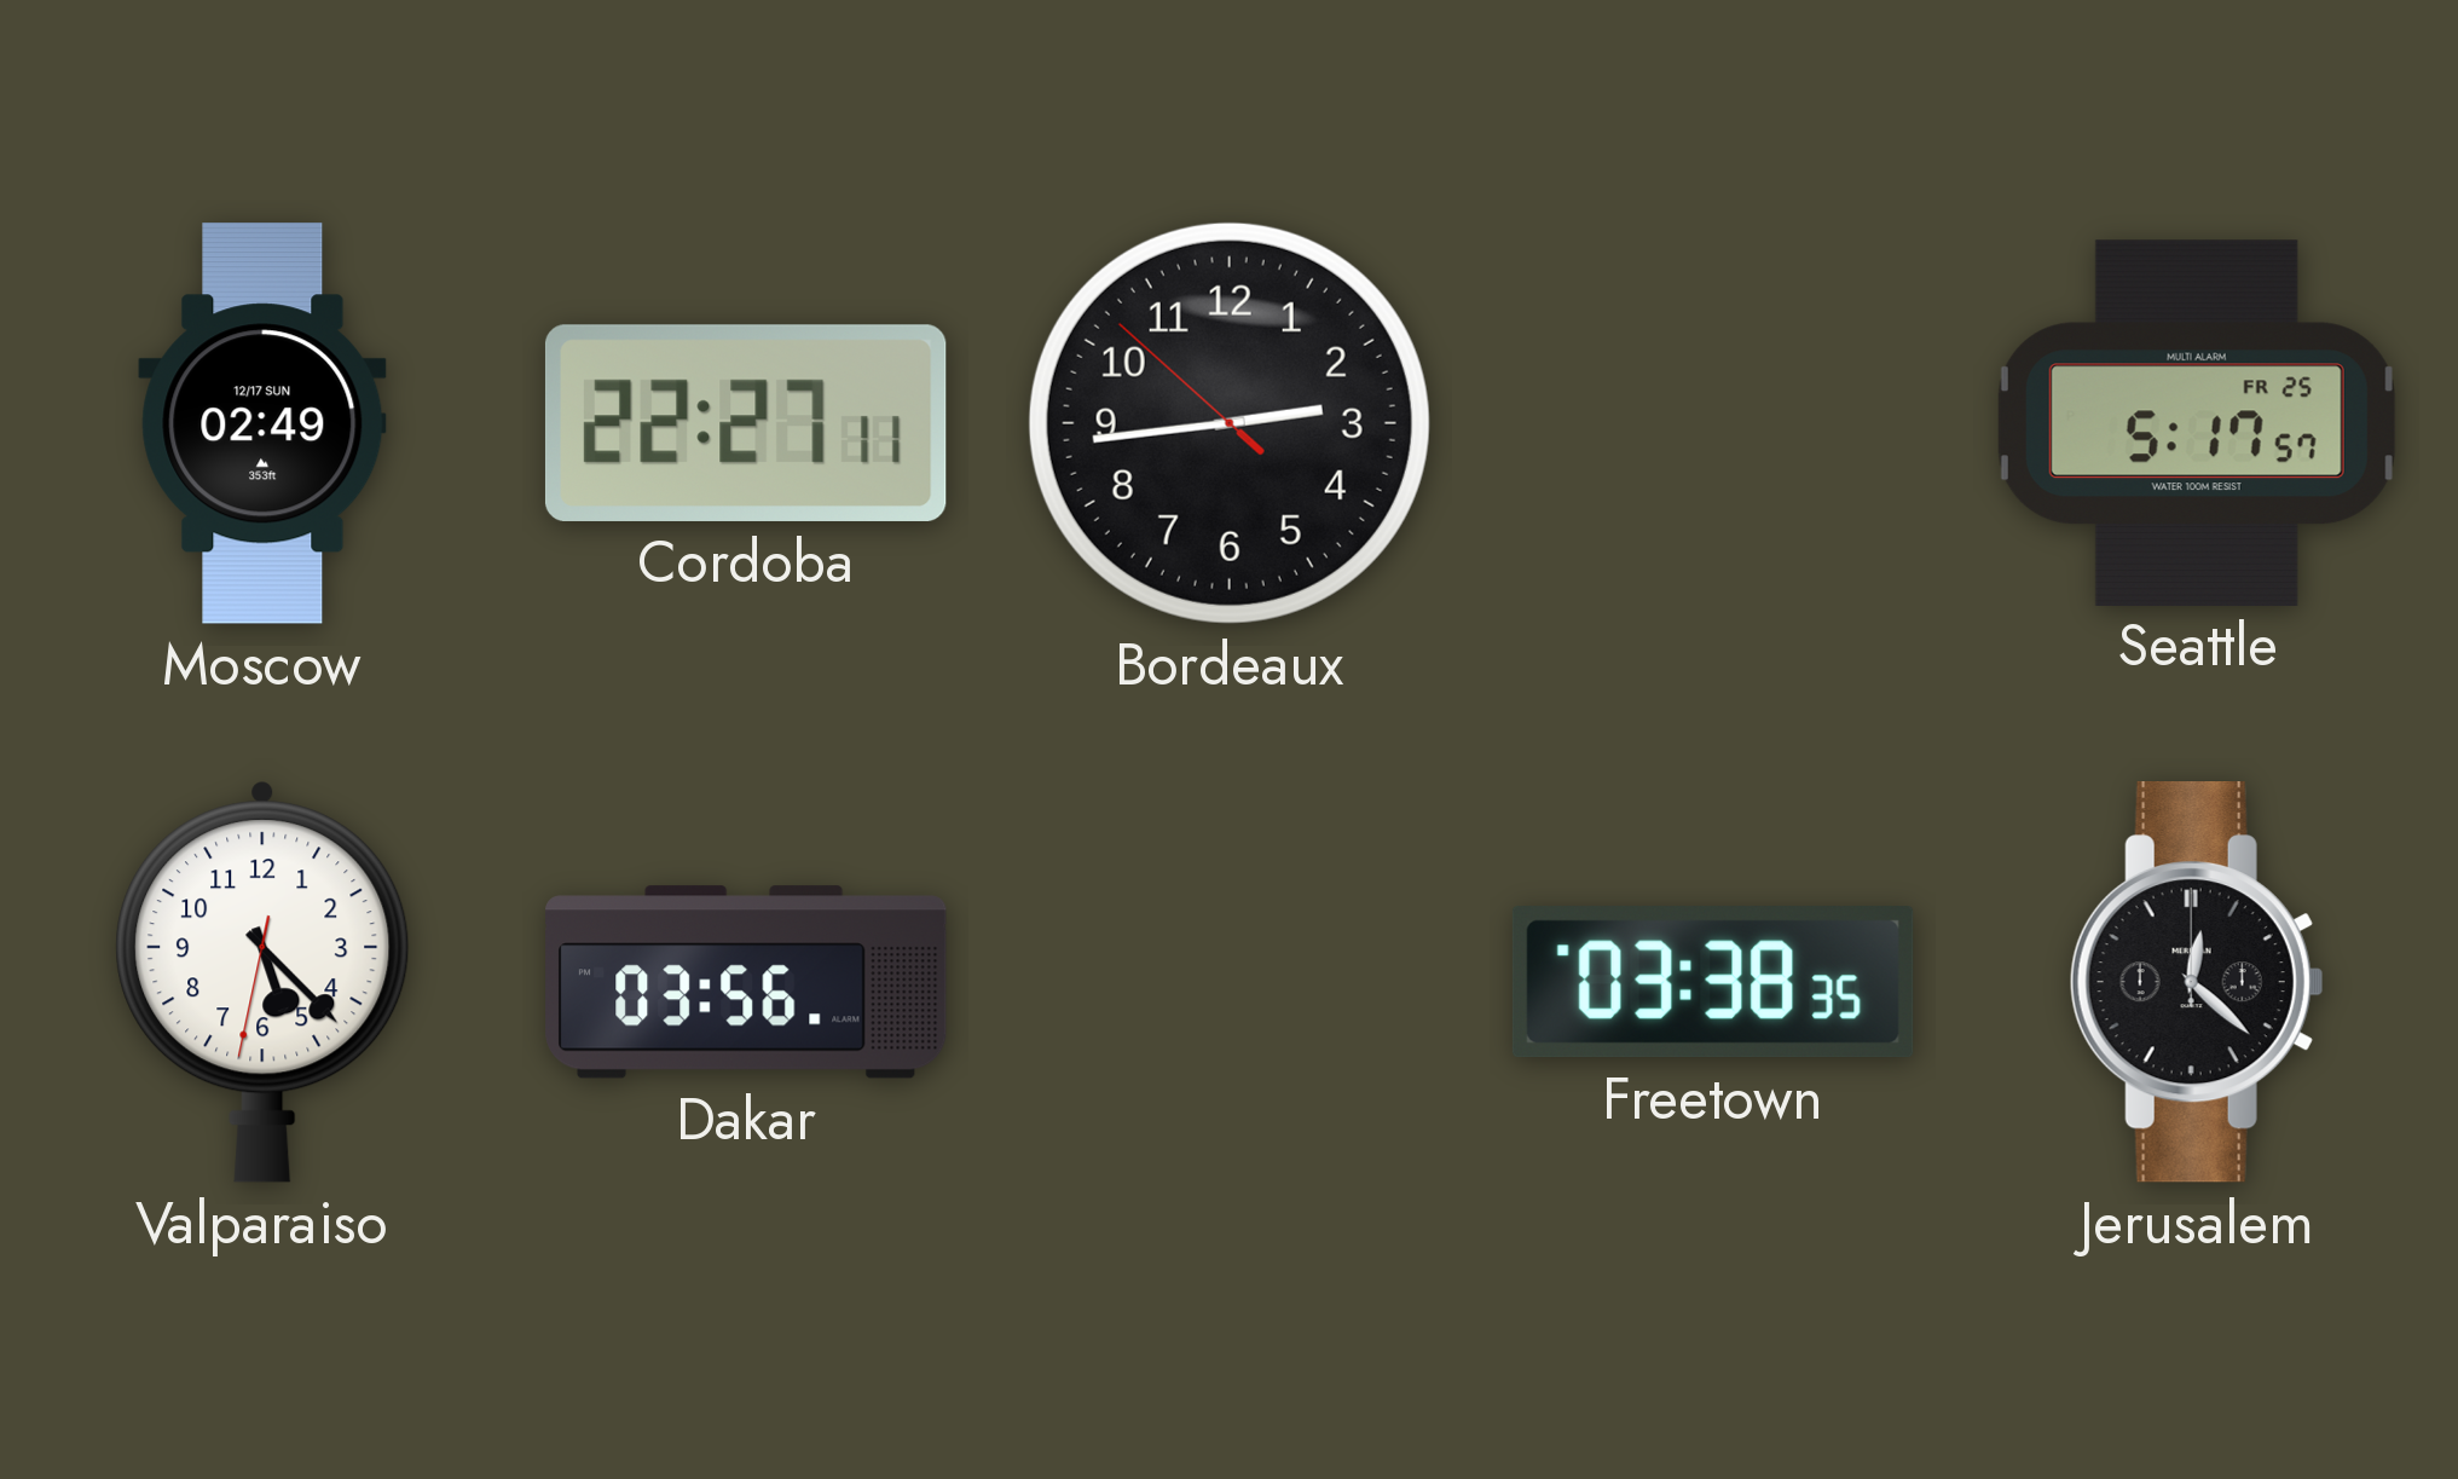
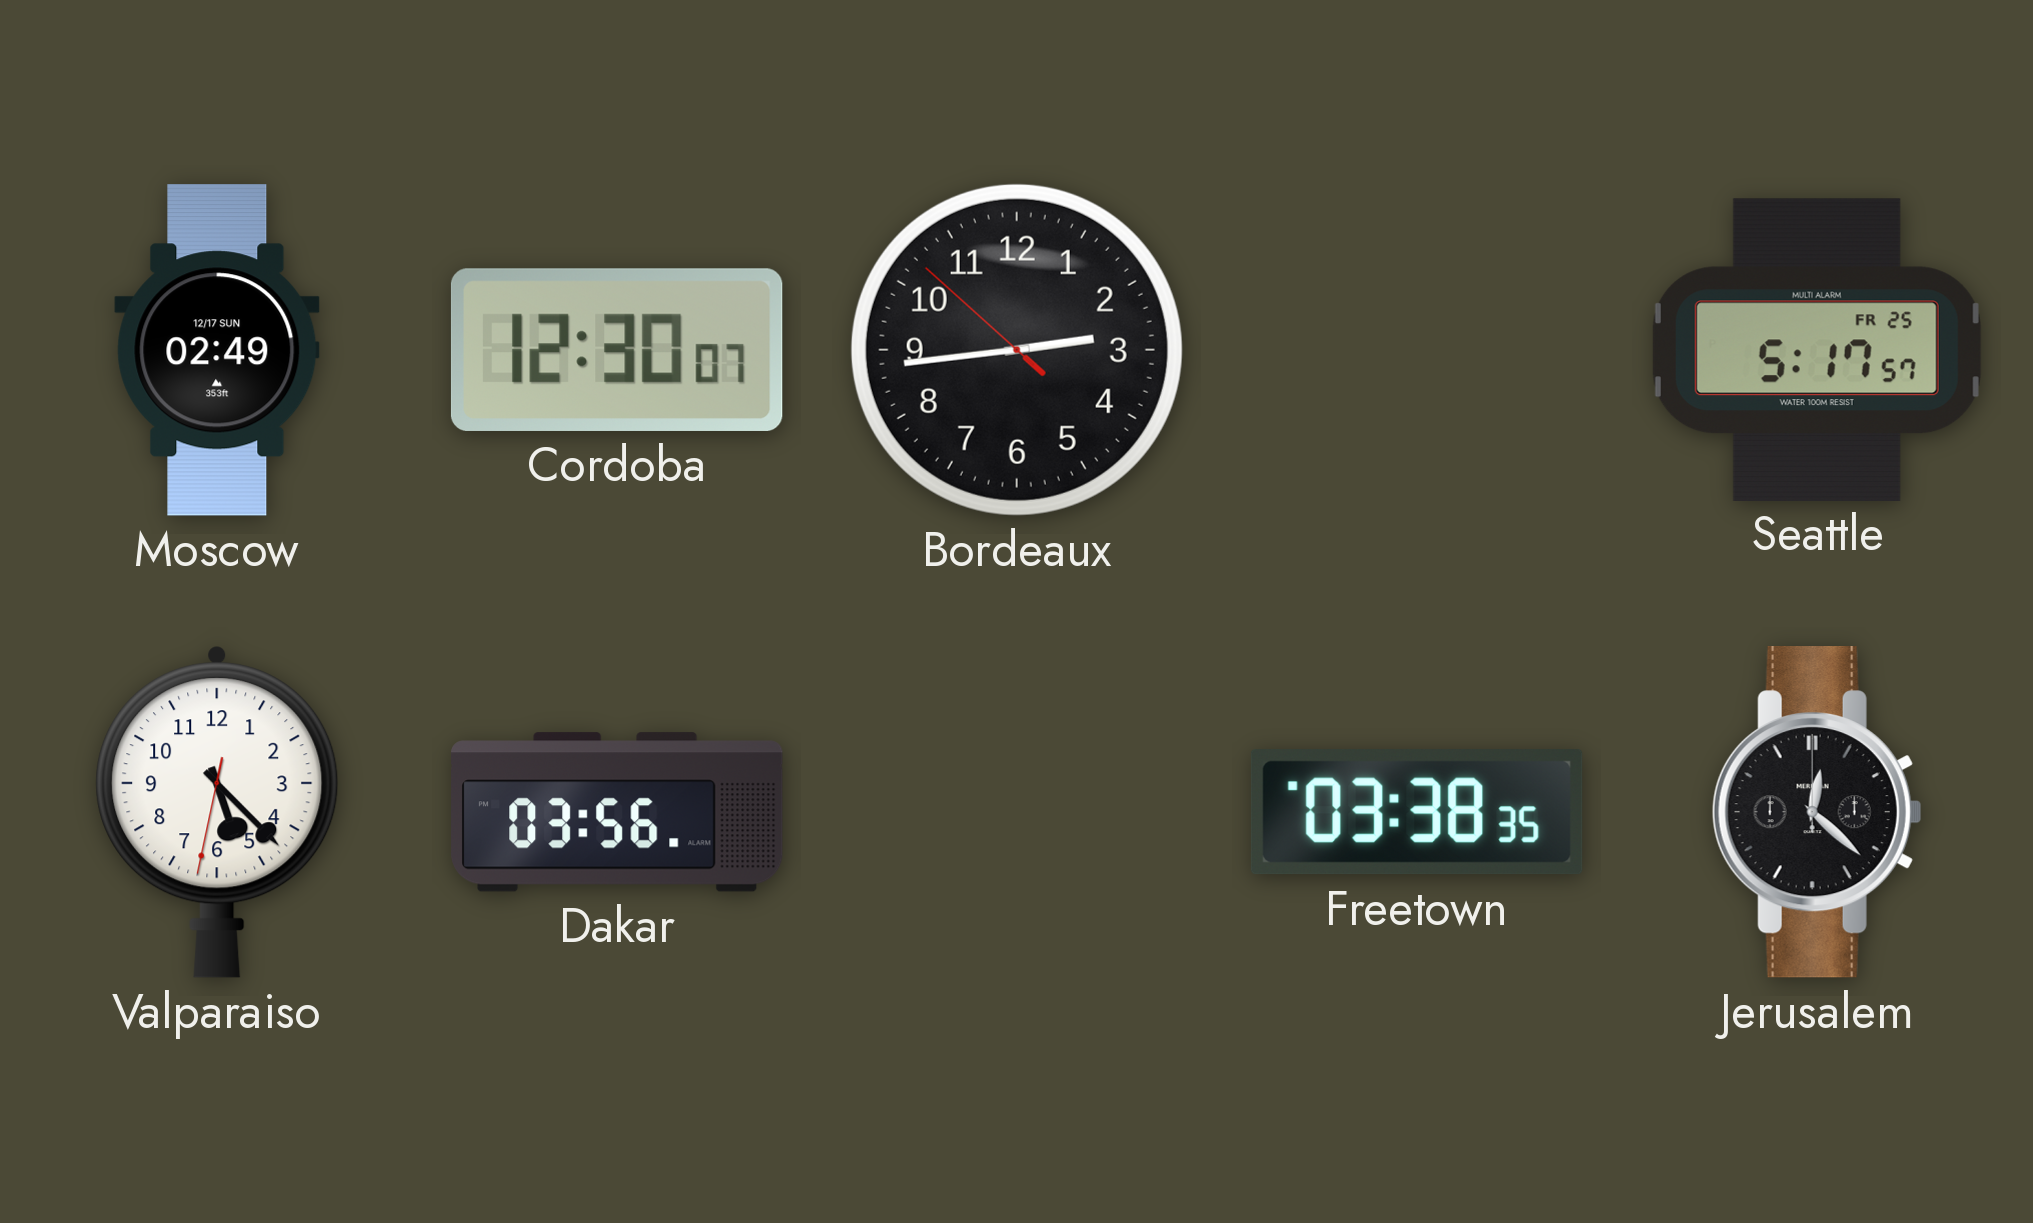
Cordoba: 22:27 -> 12:30 (617, 350)
